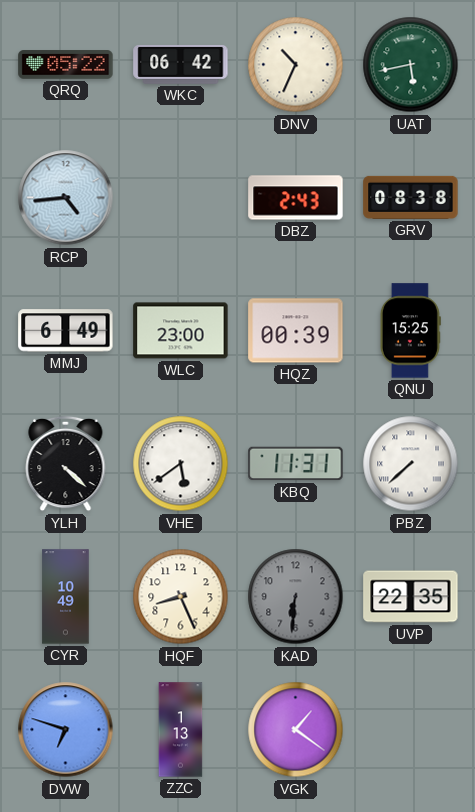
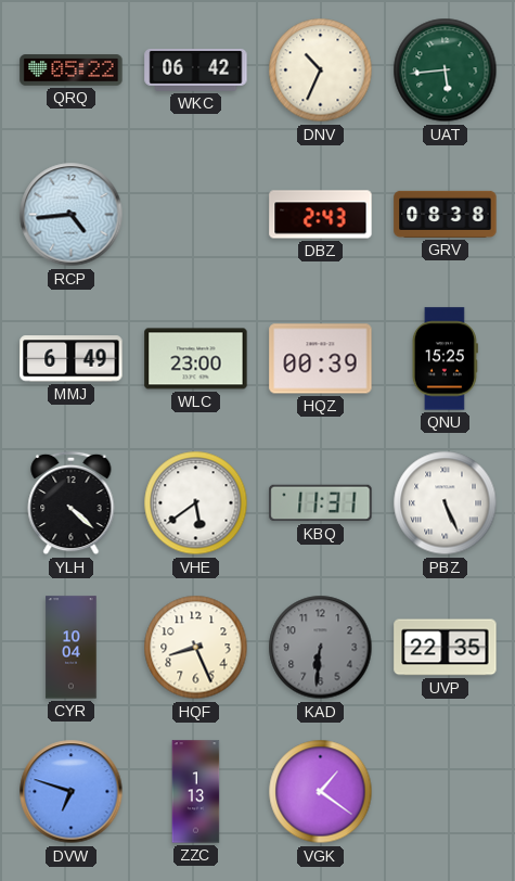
UAT: 5:43 -> 5:44 (446, 71)
PBZ: 7:38 -> 5:26 (446, 503)
CYR: 10:49 -> 10:04 (72, 648)
